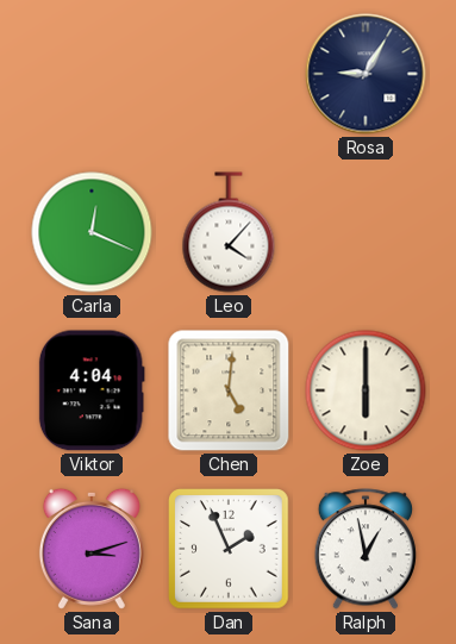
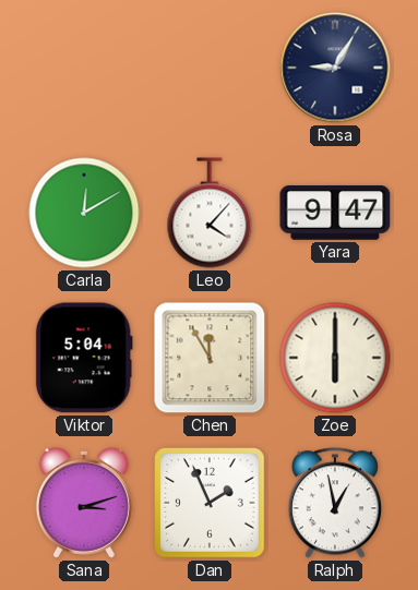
Carla: 12:19 -> 12:10 (84, 213)
Yara: none -> 9:47 (335, 214)
Viktor: 4:04 -> 5:04 (84, 358)
Chen: 5:01 -> 11:55 (210, 358)
